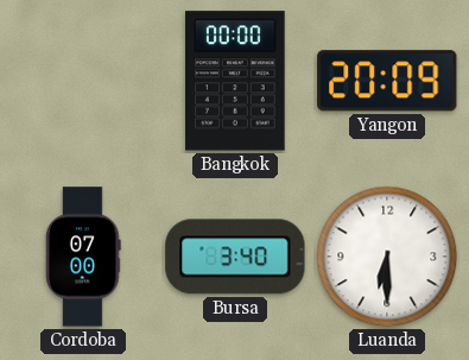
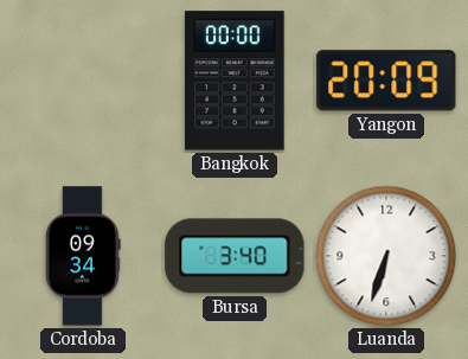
Cordoba: 07:00 -> 09:34 (83, 256)
Luanda: 6:30 -> 6:33 (386, 256)
